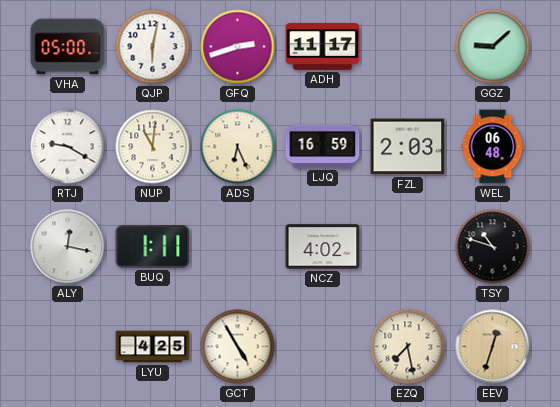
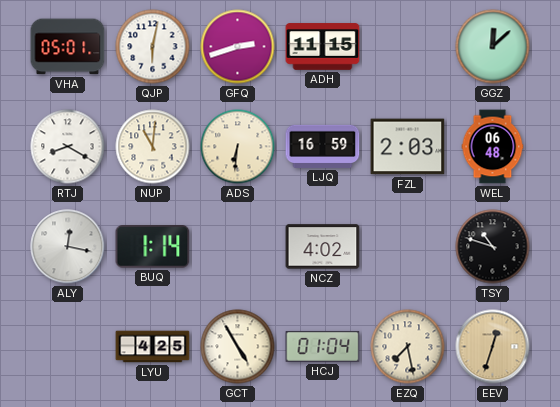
VHA: 05:00 -> 05:01 (68, 47)
ADH: 11:17 -> 11:15 (323, 47)
GGZ: 9:08 -> 12:08 (493, 47)
RTJ: 9:20 -> 8:20 (68, 147)
ADS: 6:26 -> 6:31 (238, 147)
BUQ: 1:11 -> 1:14 (153, 247)
HCJ: none -> 01:04 (323, 346)
